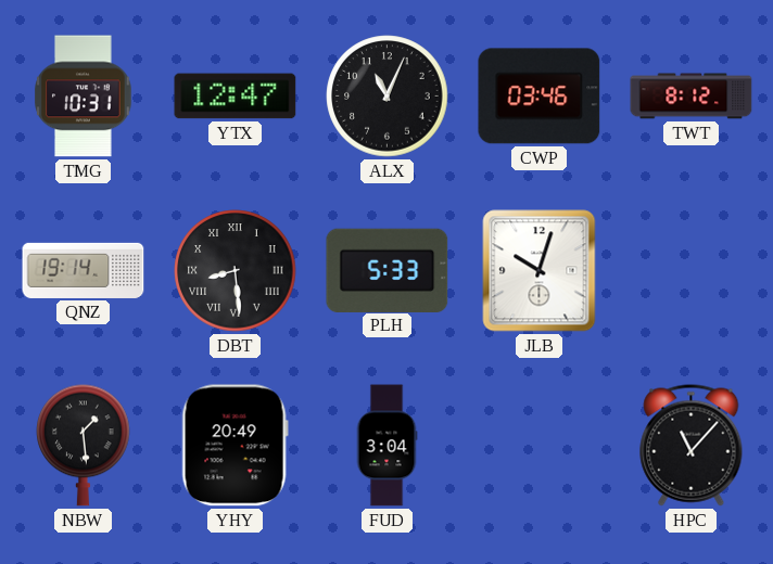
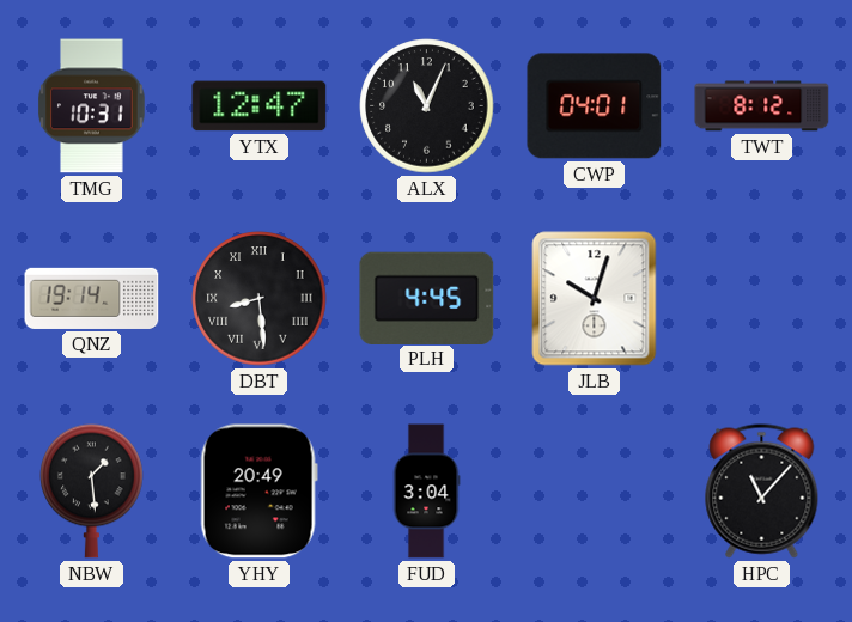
CWP: 03:46 -> 04:01 (595, 106)
PLH: 5:33 -> 4:45 (427, 298)
